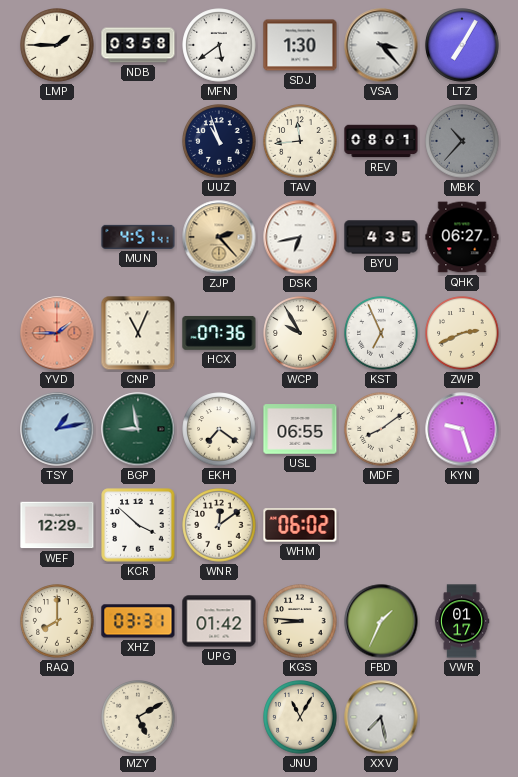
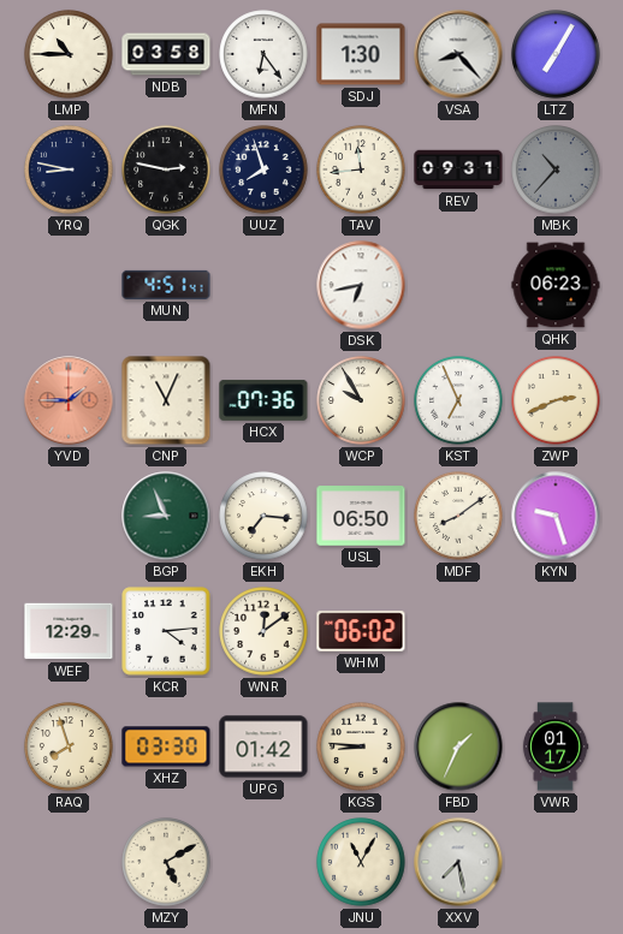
LMP: 1:45 -> 10:45 (69, 54)
MFN: 5:39 -> 6:24 (263, 54)
VSA: 3:23 -> 8:23 (458, 54)
YRQ: none -> 8:47 (69, 169)
QGK: none -> 2:47 (166, 169)
UUZ: 10:57 -> 7:57 (263, 169)
REV: 08:01 -> 09:31 (458, 169)
ZJP: 2:23 -> none (219, 237)
BYU: 4:35 -> none (381, 237)
QHK: 06:27 -> 06:23 (556, 285)
TSY: 1:13 -> none (57, 429)
BGP: 8:58 -> 8:56 (166, 516)
EKH: 7:21 -> 7:16 (263, 516)
USL: 06:55 -> 06:50 (361, 516)
KCR: 3:52 -> 4:14 (166, 631)
RAQ: 8:00 -> 7:57 (69, 746)
XHZ: 03:31 -> 03:30 (166, 746)
